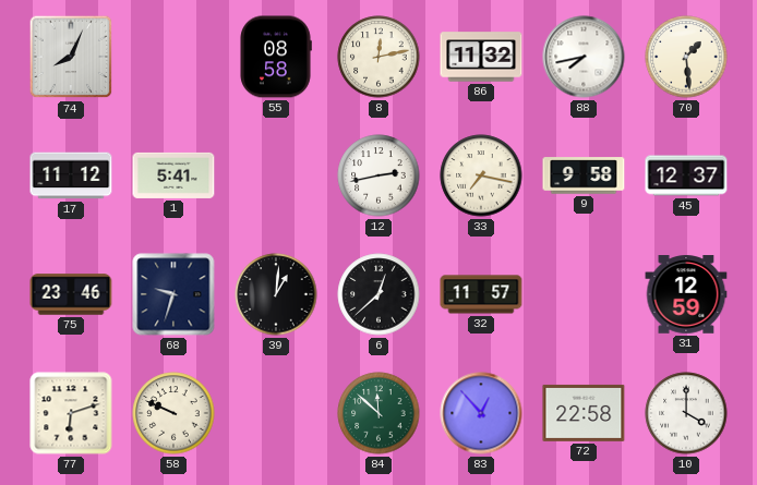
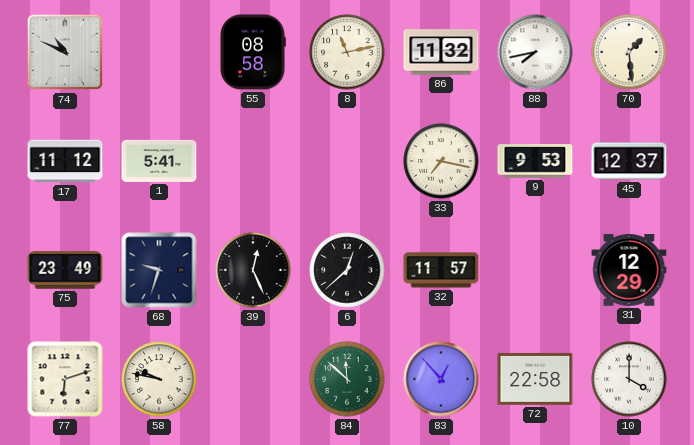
74: 8:04 -> 10:49 (65, 52)
8: 12:13 -> 11:13 (347, 52)
12: 2:43 -> none (378, 175)
9: 9:58 -> 9:53 (535, 161)
75: 23:46 -> 23:49 (65, 270)
39: 1:01 -> 12:26 (253, 270)
31: 12:59 -> 12:29 (629, 270)
58: 9:49 -> 9:47 (159, 379)
